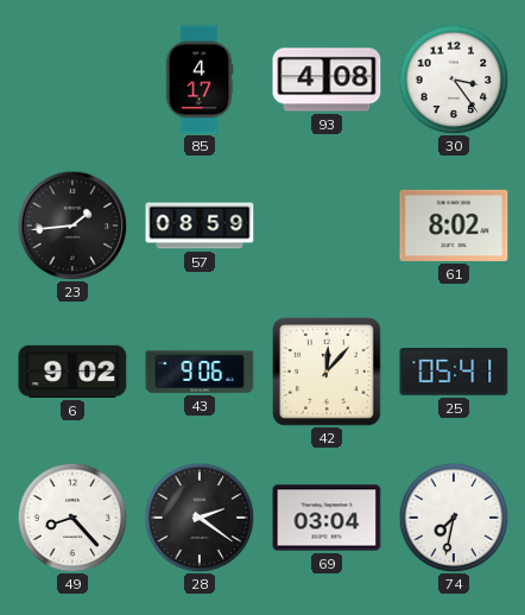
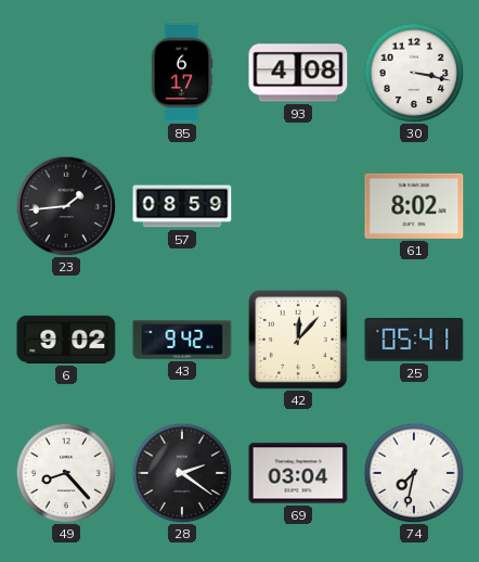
85: 4:17 -> 6:17 (182, 73)
30: 3:24 -> 3:17 (414, 73)
43: 9:06 -> 9:42 (182, 341)
